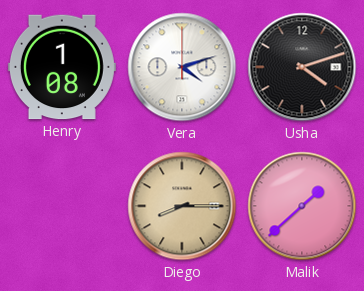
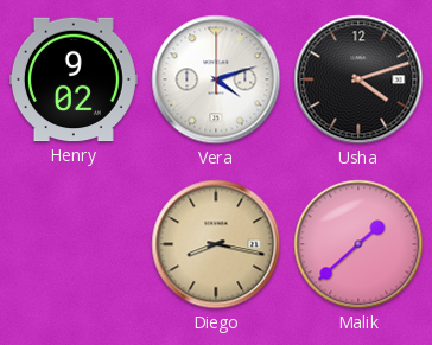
Henry: 1:08 -> 9:02 (74, 79)
Diego: 8:15 -> 8:17 (216, 244)
